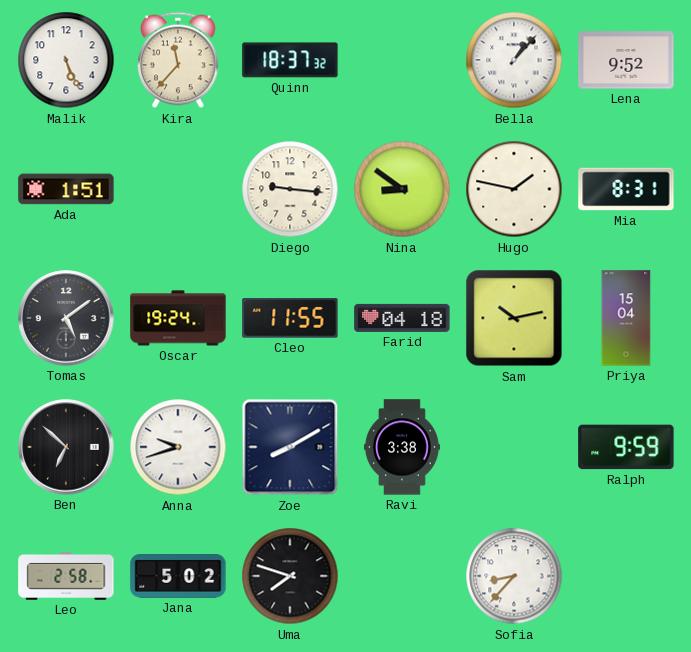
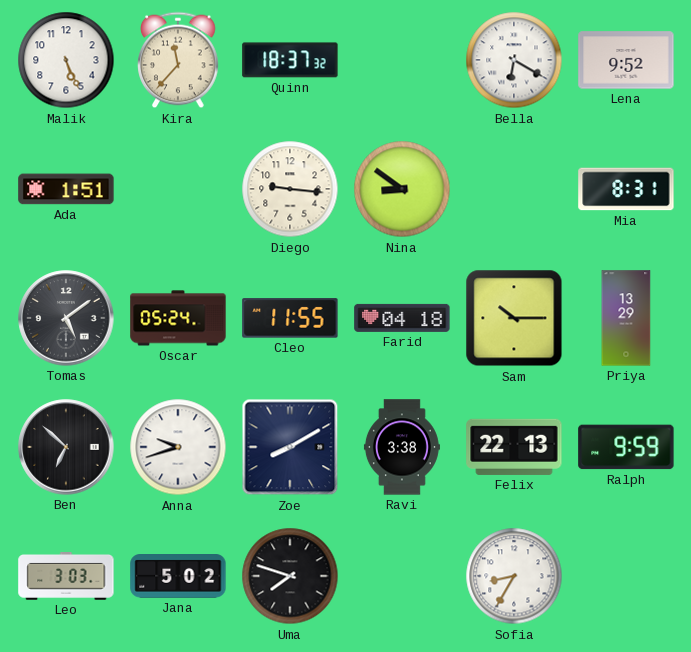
Bella: 1:07 -> 6:20 (514, 60)
Hugo: 1:47 -> none (514, 189)
Oscar: 19:24 -> 05:24 (178, 318)
Sam: 10:13 -> 10:15 (514, 318)
Priya: 15:04 -> 13:29 (626, 318)
Felix: none -> 22:13 (514, 447)
Leo: 2:58 -> 3:03 (66, 577)
Sofia: 8:37 -> 8:35 (514, 576)
